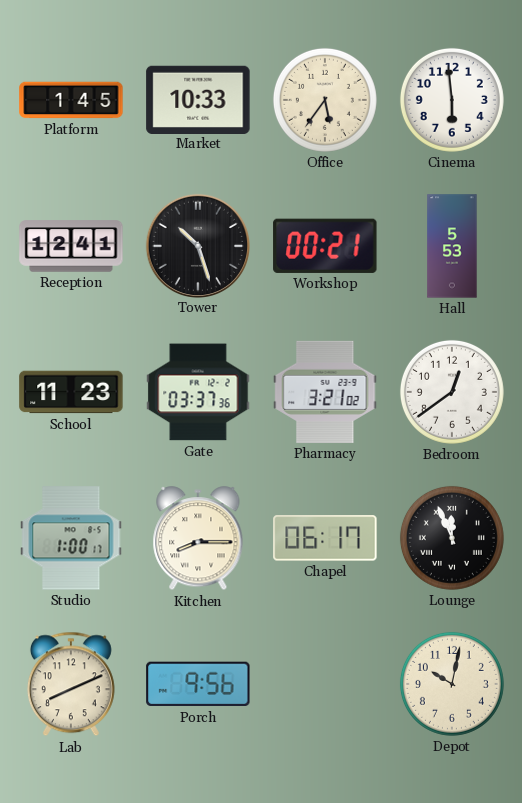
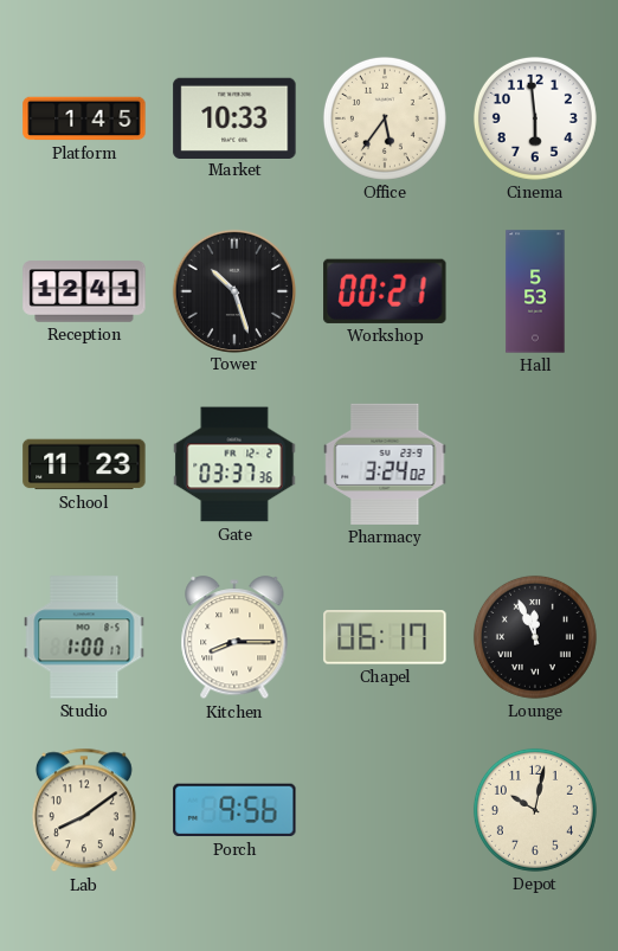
Pharmacy: 3:21 -> 3:24 (385, 464)
Bedroom: 12:39 -> none (452, 392)
Lab: 8:11 -> 8:09 (84, 810)
